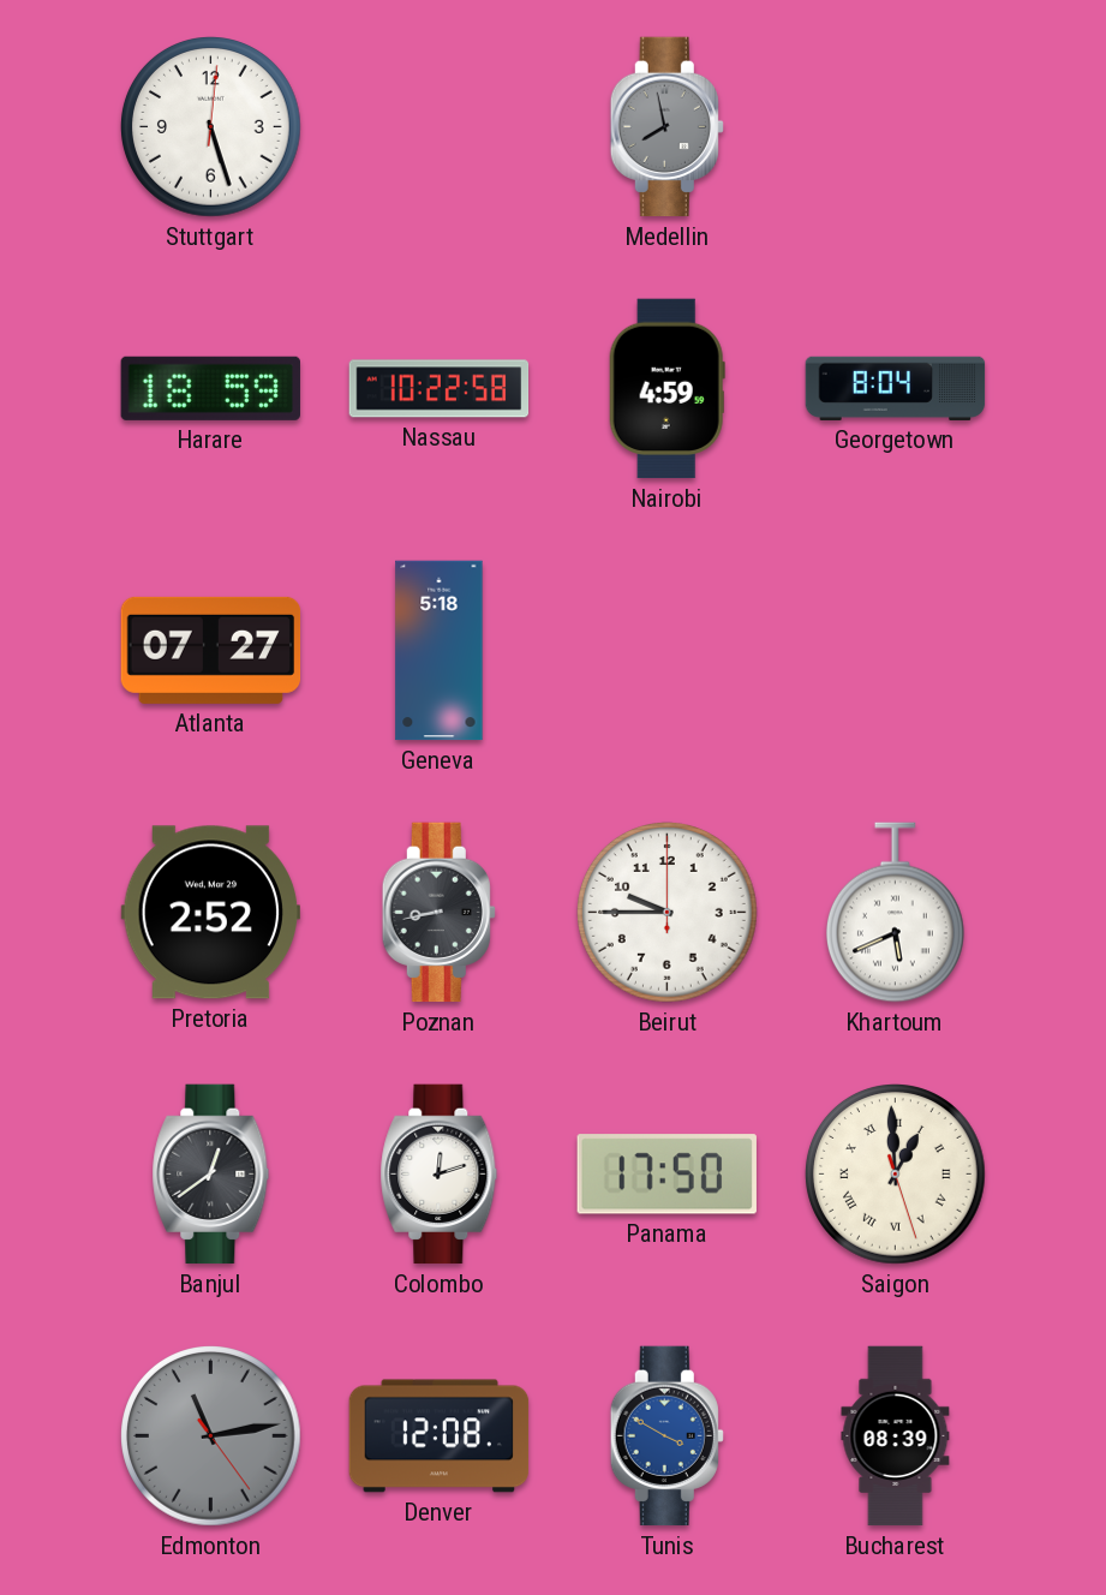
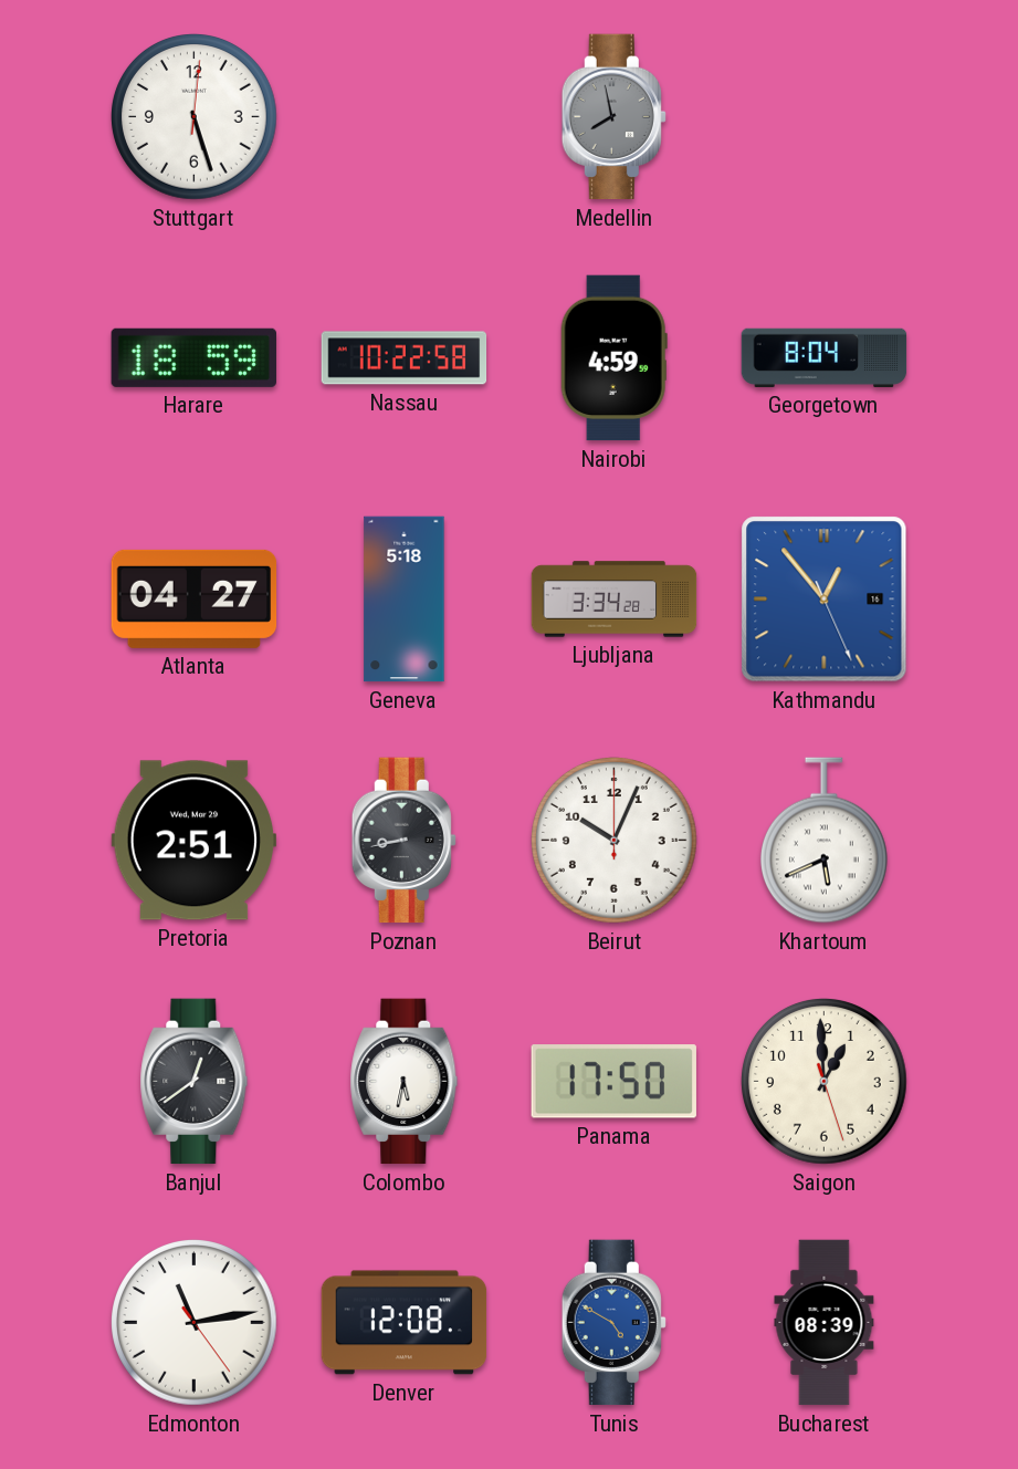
Atlanta: 07:27 -> 04:27 (195, 598)
Ljubljana: none -> 3:34 (615, 600)
Kathmandu: none -> 12:53 (825, 600)
Pretoria: 2:52 -> 2:51 (193, 841)
Beirut: 9:45 -> 10:04 (615, 841)
Colombo: 12:12 -> 5:32 (405, 1082)
Saigon numerals: Roman -> Arabic (825, 1082)
Edmonton dial: grey -> white (195, 1323)
Tunis: 3:50 -> 4:50 (613, 1323)
